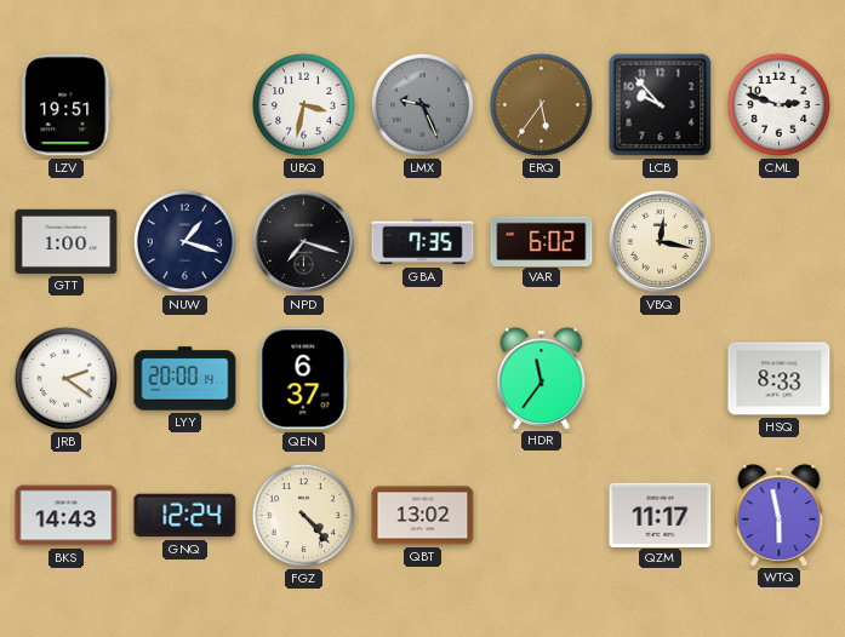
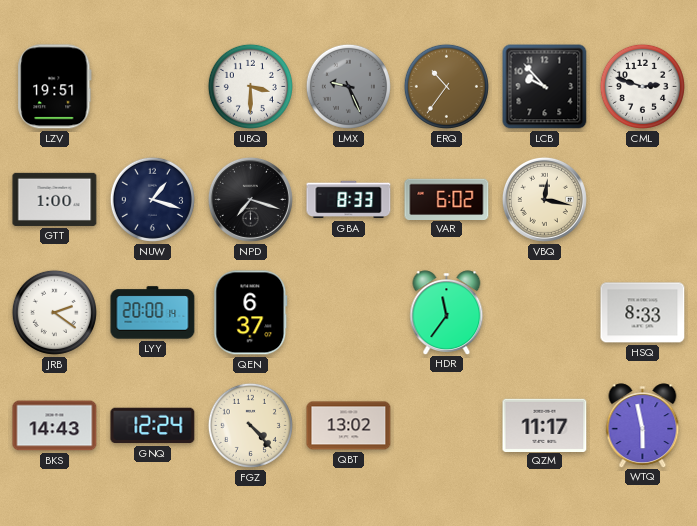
UBQ: 3:32 -> 3:30 (250, 86)
ERQ: 5:36 -> 10:36 (446, 86)
GBA: 7:35 -> 8:33 (349, 200)
